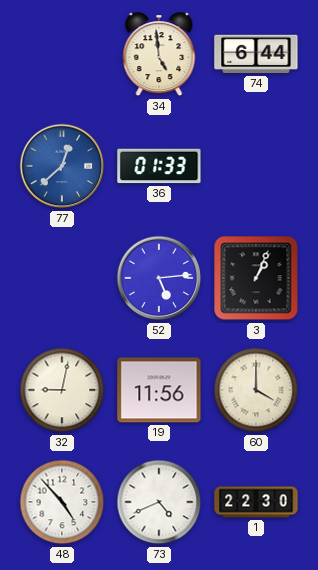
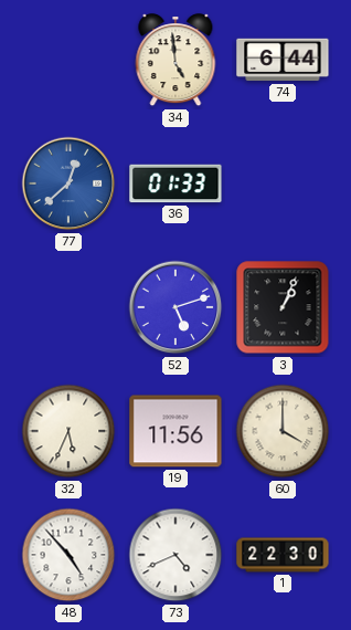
52: 5:14 -> 5:12 (175, 307)
32: 9:02 -> 5:34 (68, 431)
